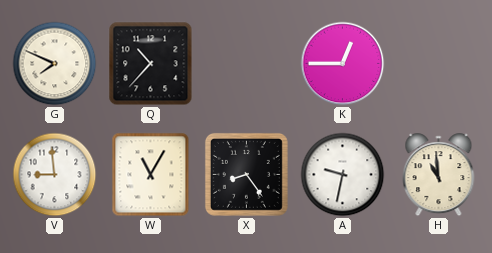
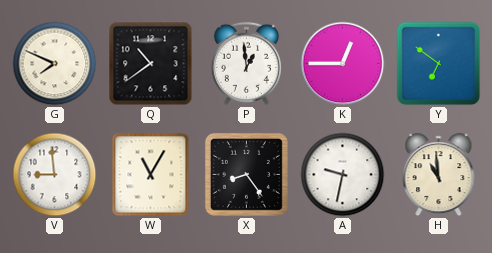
Q: 10:37 -> 10:39 (151, 64)
P: none -> 12:59 (246, 63)
Y: none -> 6:51 (439, 64)
